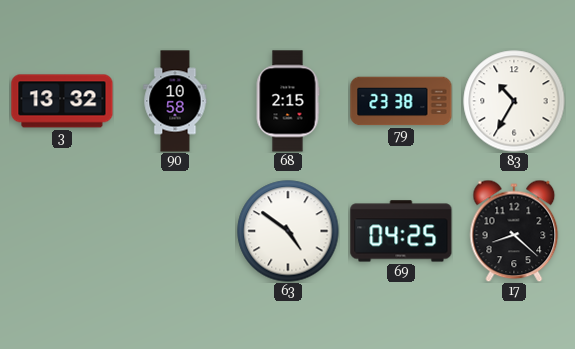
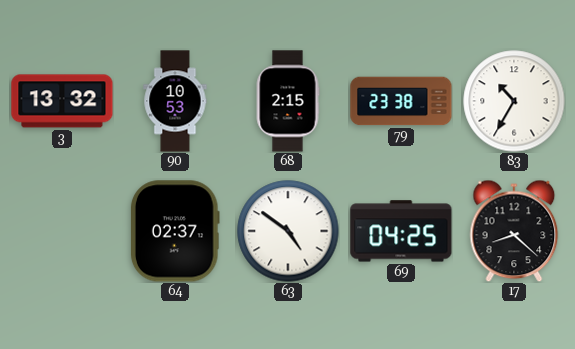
90: 10:58 -> 10:53 (175, 101)
64: none -> 02:37 (175, 231)
